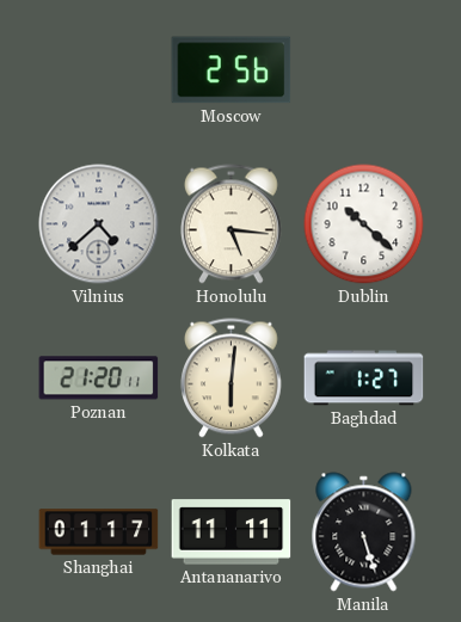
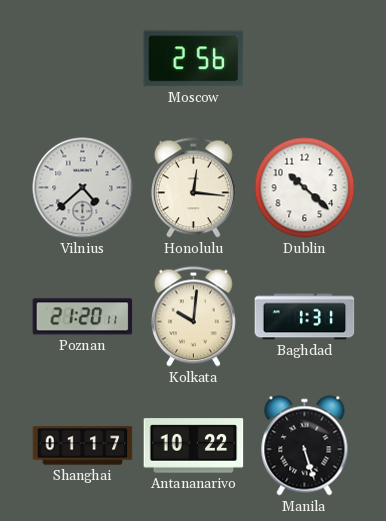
Honolulu: 5:16 -> 12:16 (193, 188)
Kolkata: 6:01 -> 10:01 (193, 317)
Baghdad: 1:27 -> 1:31 (305, 317)
Antananarivo: 11:11 -> 10:22 (194, 446)
